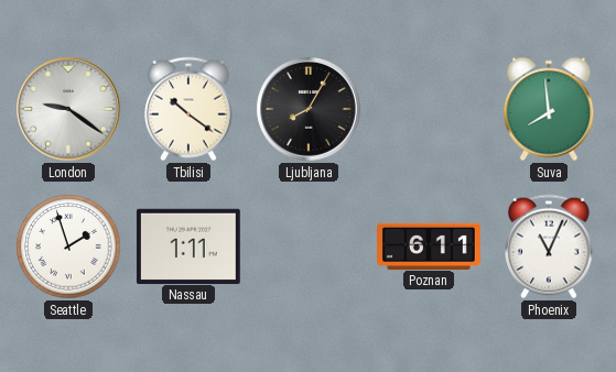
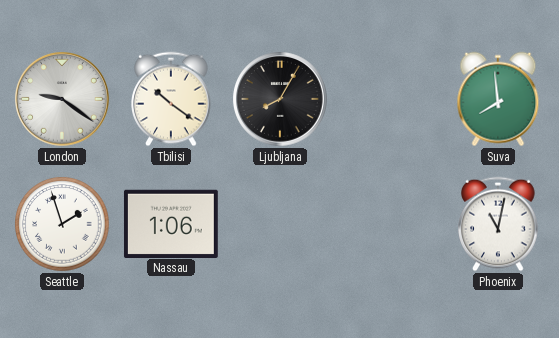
Nassau: 1:11 -> 1:06 (171, 223)
Poznan: 6:11 -> none (430, 245)
Phoenix: 11:04 -> 11:02 (498, 224)
